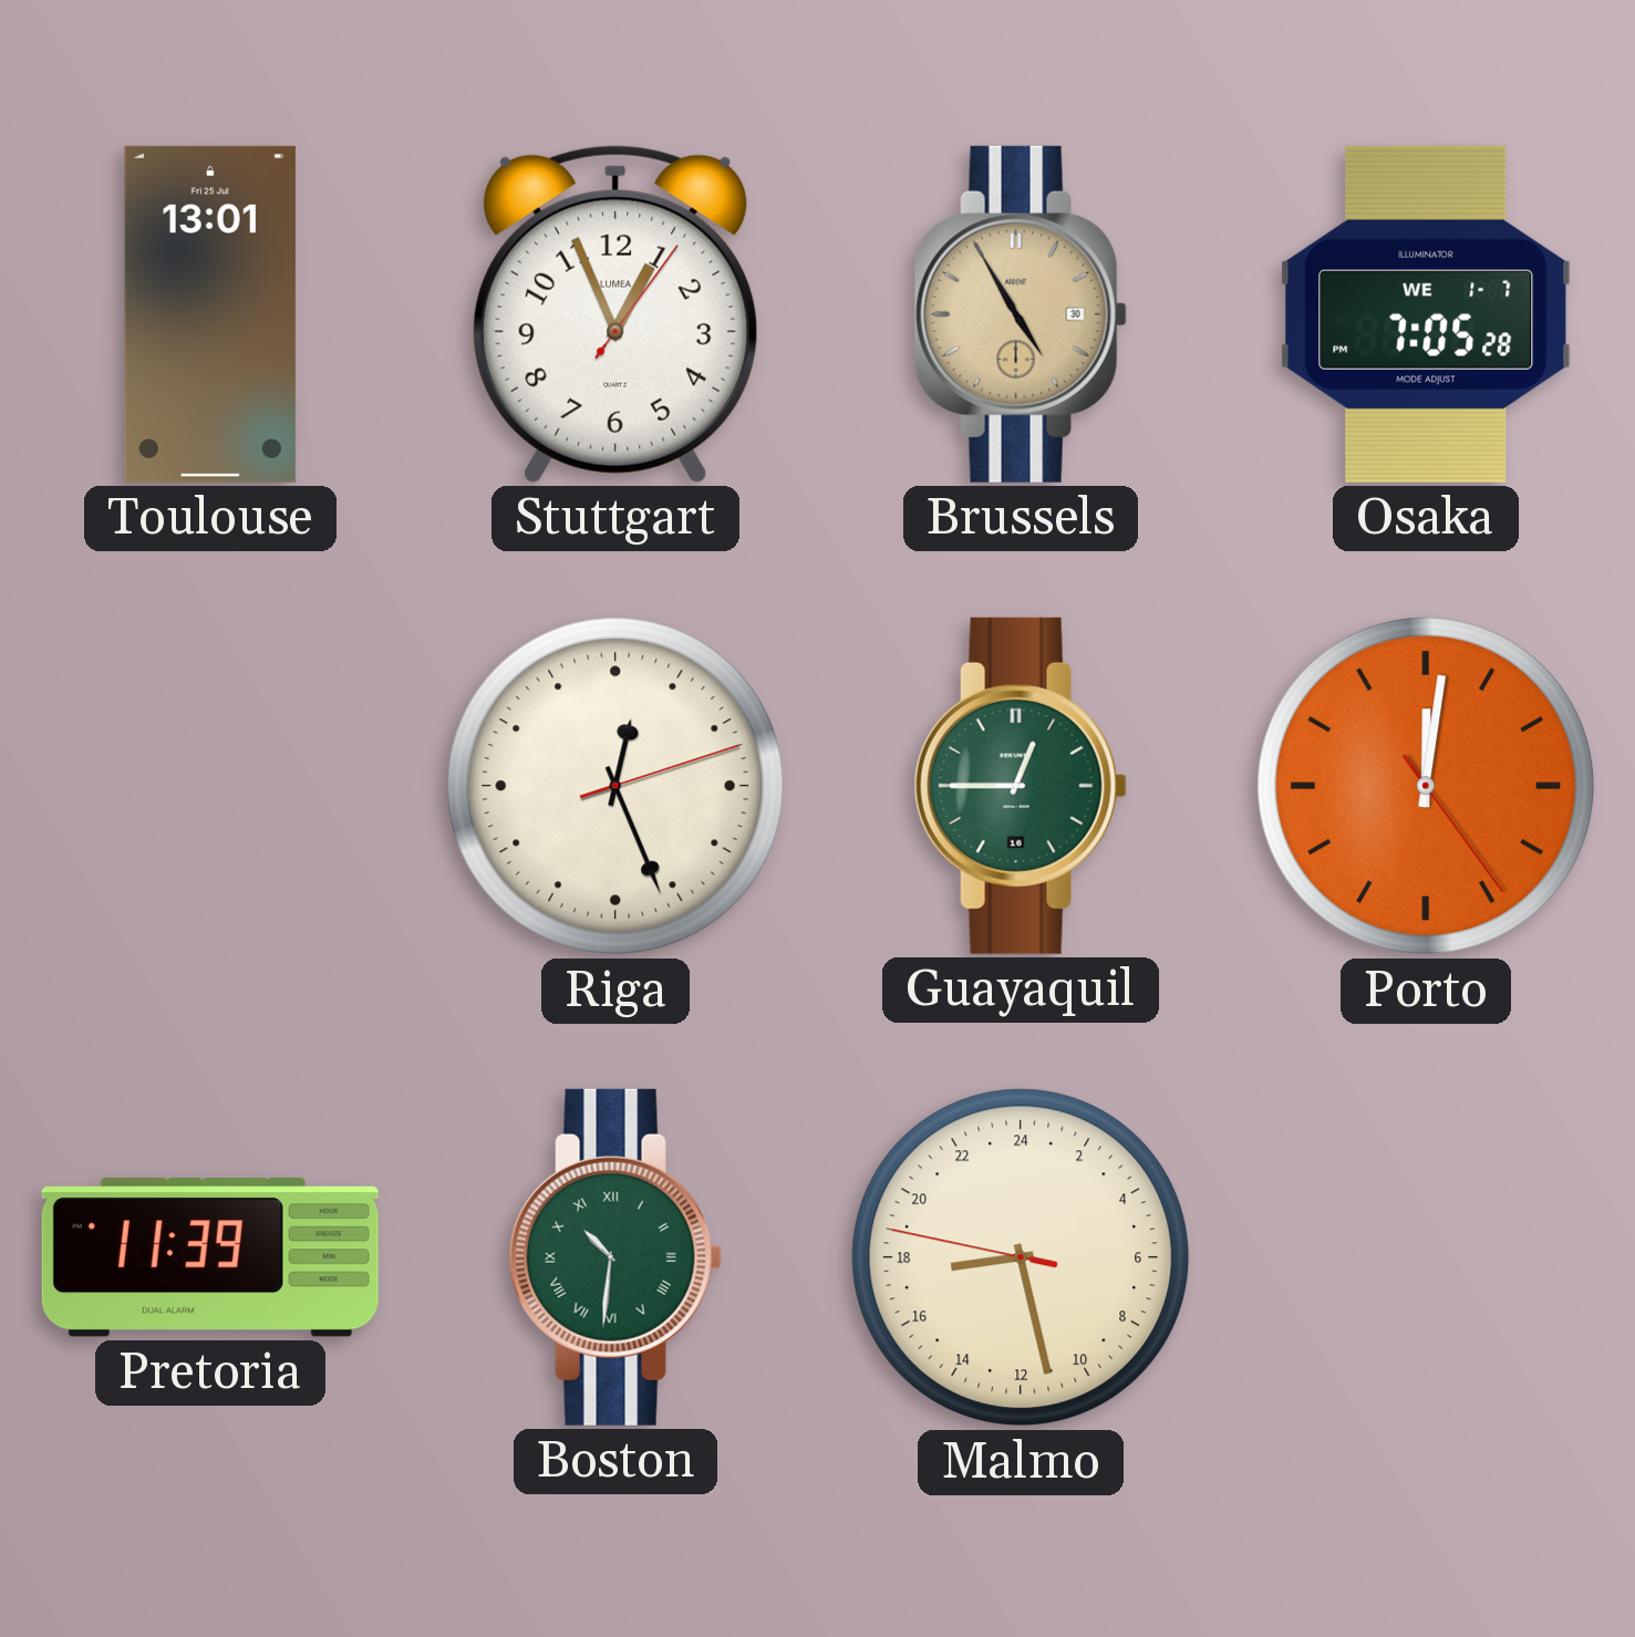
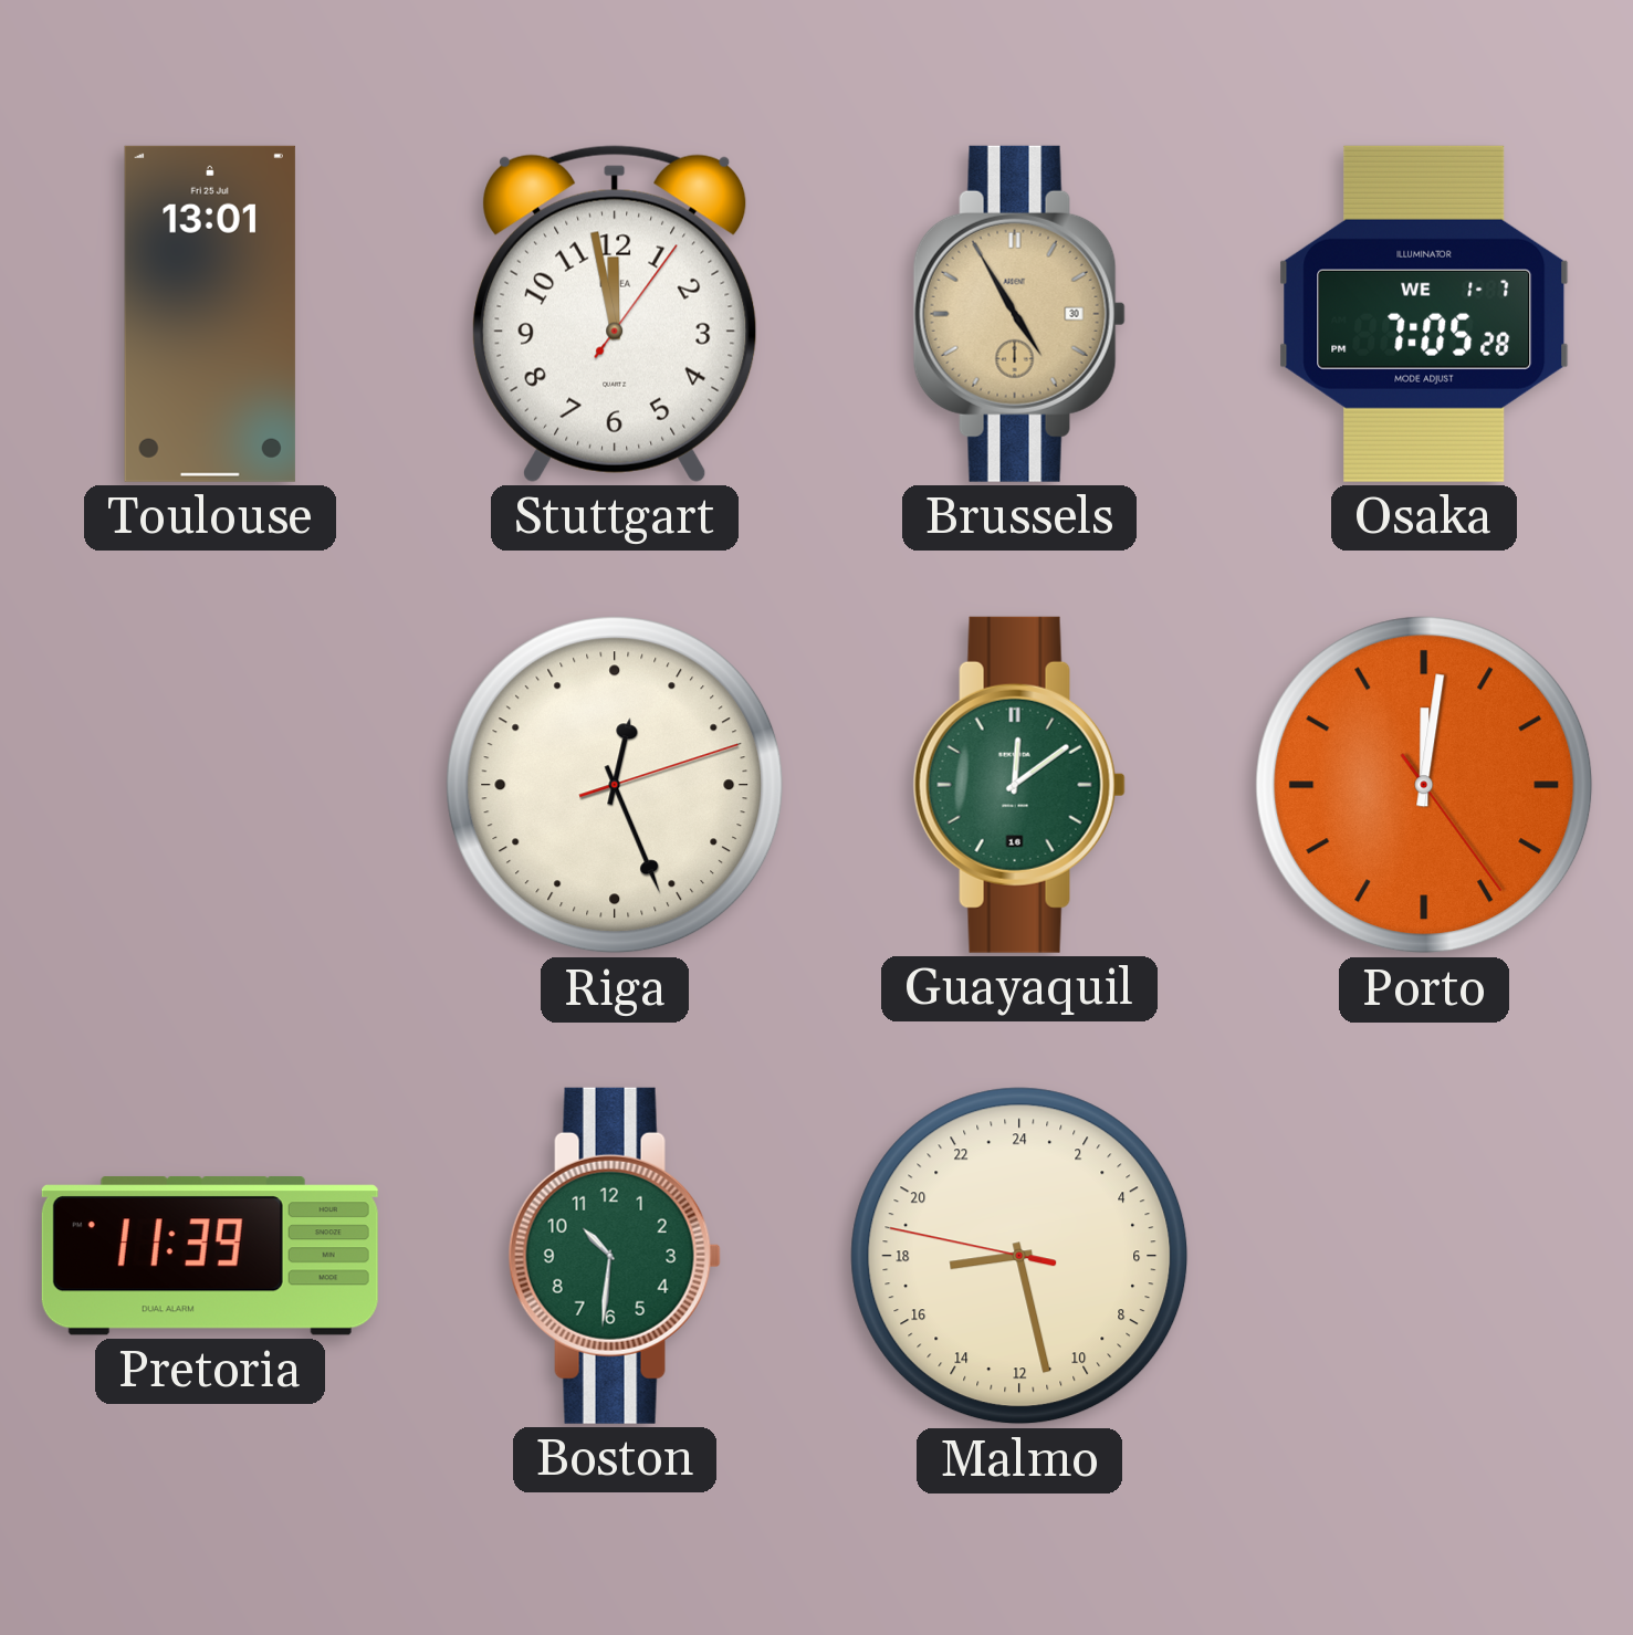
Stuttgart: 12:56 -> 11:58 (615, 314)
Guayaquil: 12:45 -> 12:09 (1019, 785)
Boston numerals: Roman -> Arabic (615, 1256)
